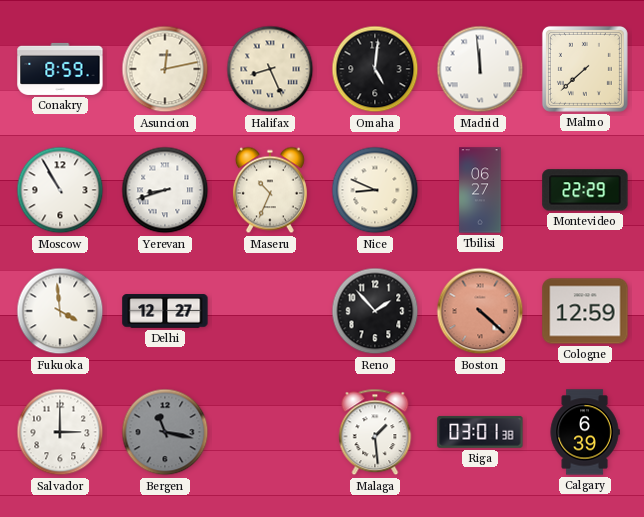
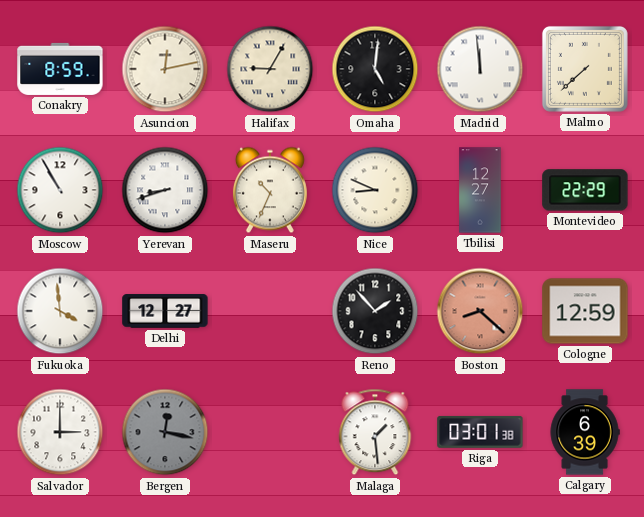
Halifax: 8:26 -> 9:05 (270, 69)
Tbilisi: 06:27 -> 12:27 (480, 190)
Boston: 4:22 -> 8:22 (480, 311)
Bergen: 11:17 -> 12:17 (165, 432)
